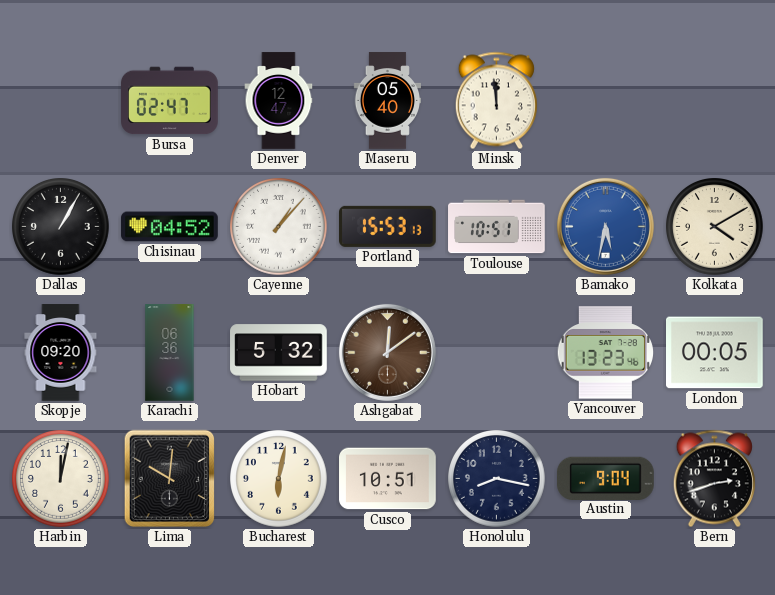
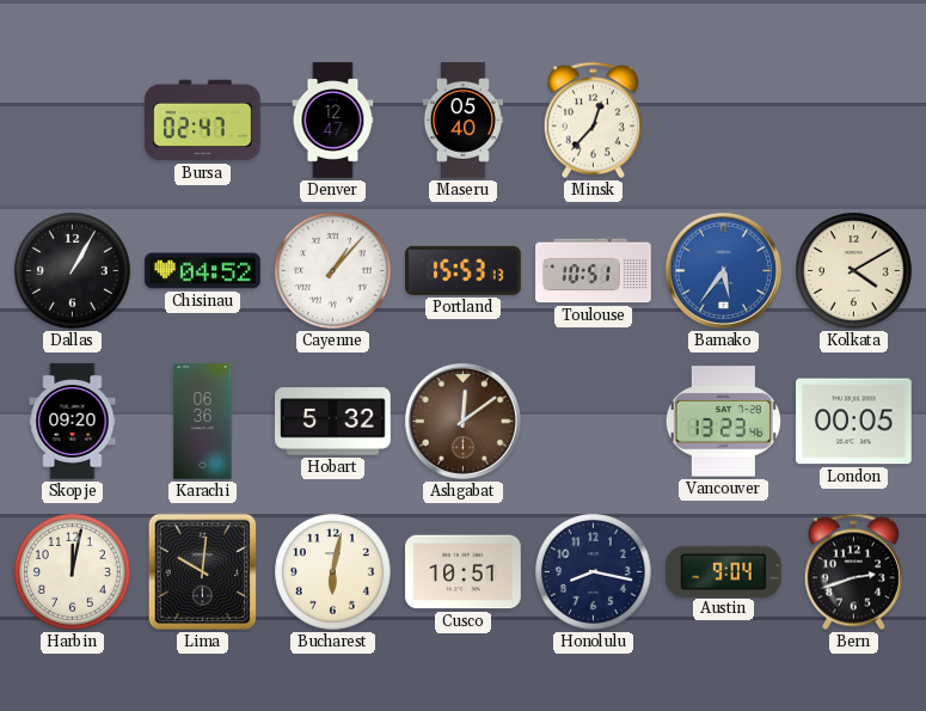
Minsk: 11:59 -> 12:37 (593, 121)
Bamako: 5:32 -> 5:36 (723, 270)
